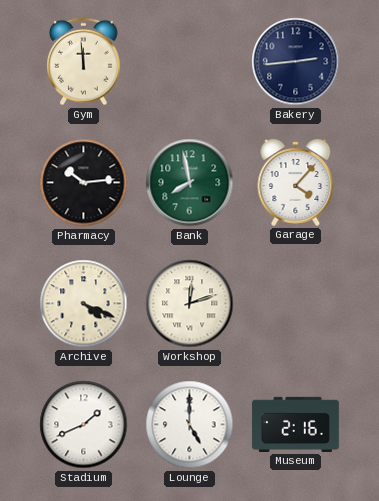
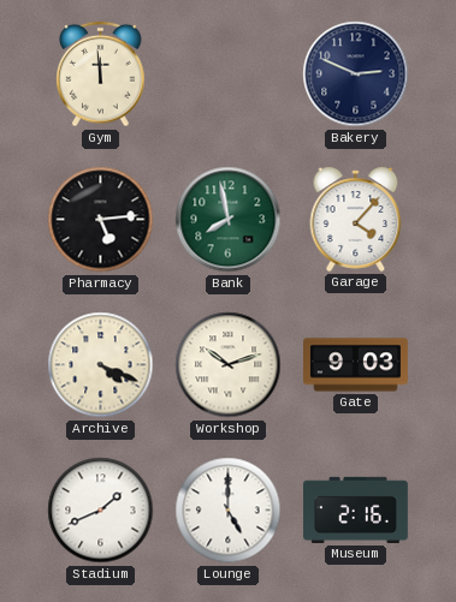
Bakery: 2:44 -> 2:49 (356, 74)
Pharmacy: 10:14 -> 5:14 (101, 220)
Workshop: 12:12 -> 10:12 (229, 365)
Gate: none -> 9:03 (356, 365)
